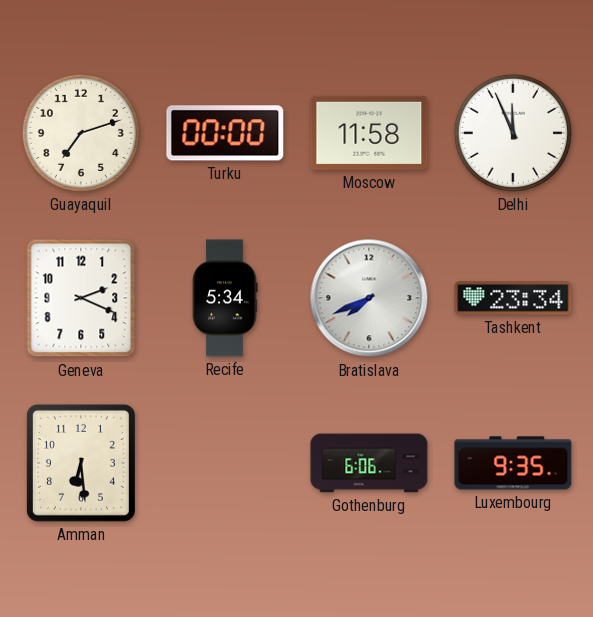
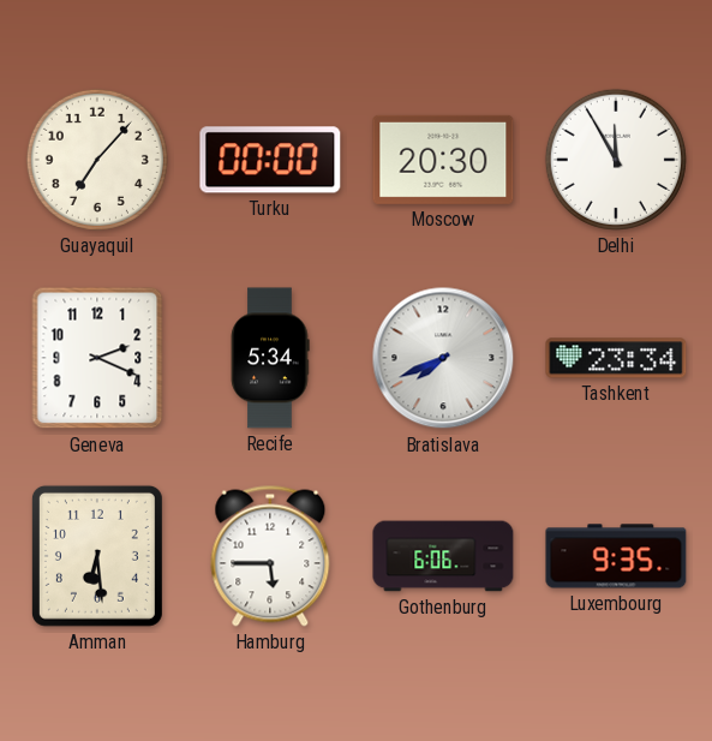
Guayaquil: 7:12 -> 7:07 (97, 160)
Moscow: 11:58 -> 20:30 (443, 160)
Delhi: 11:56 -> 11:55 (616, 160)
Hamburg: none -> 5:45 (270, 556)
